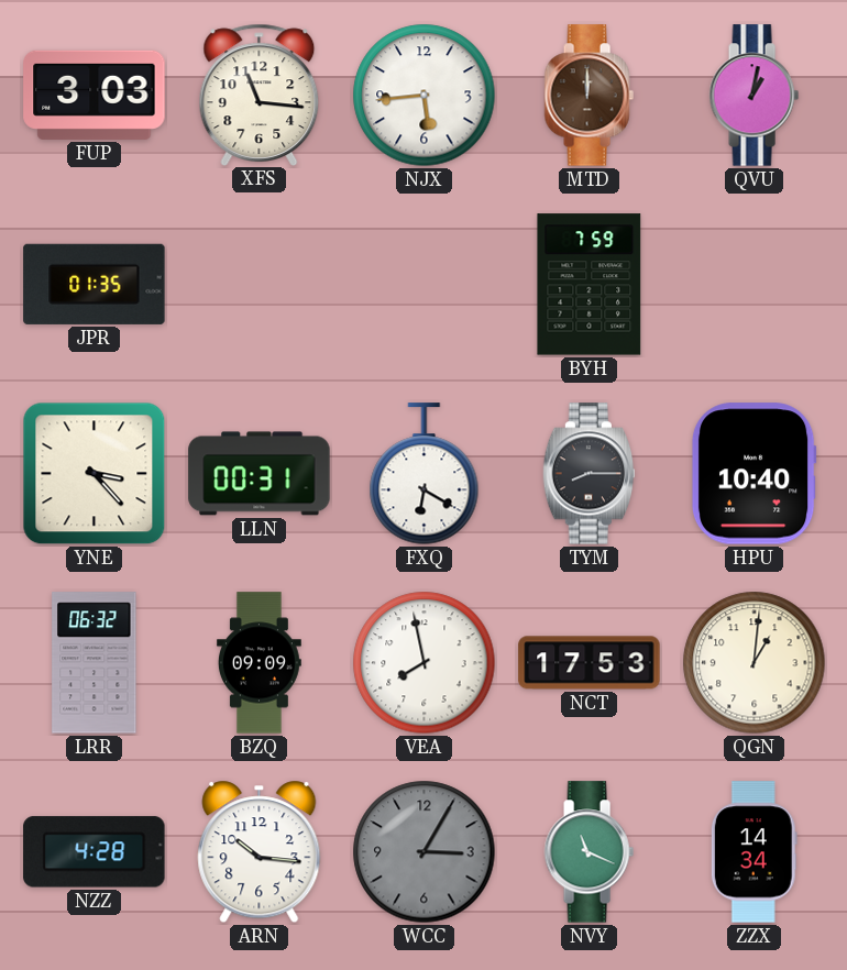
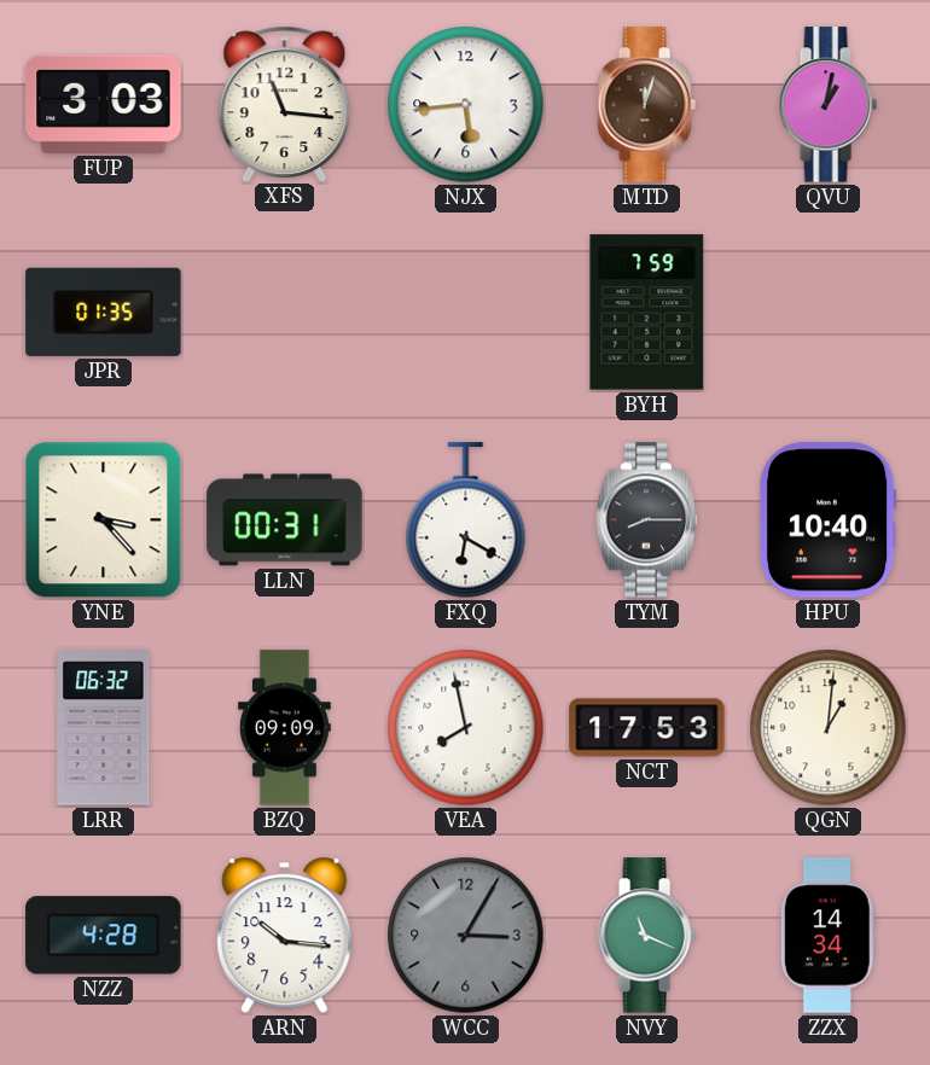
MTD: 12:00 -> 12:03 (646, 105)
